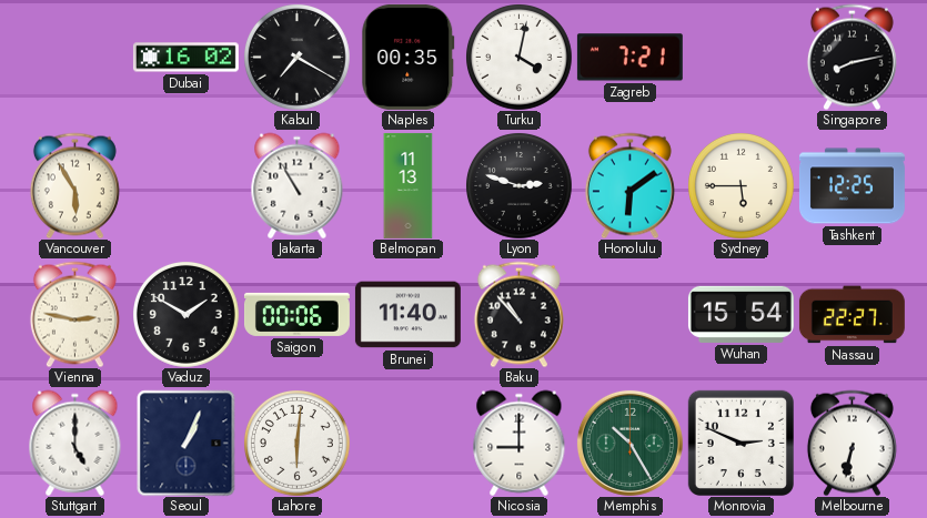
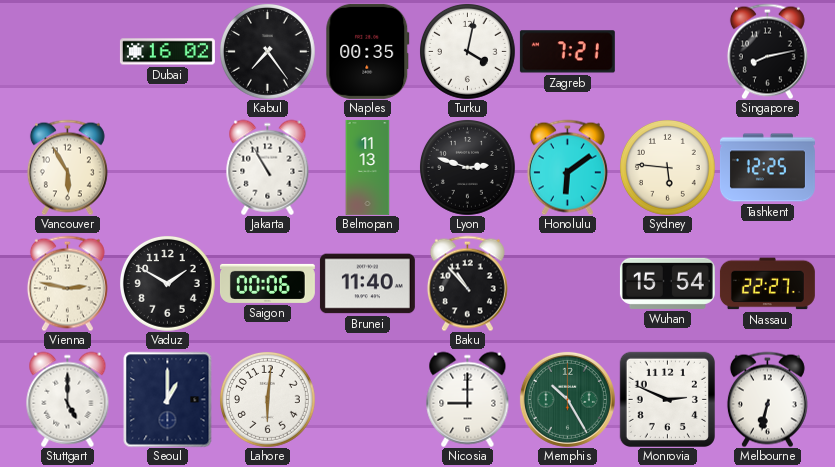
Kabul: 7:20 -> 7:24 (268, 52)
Sydney: 5:45 -> 5:46 (668, 168)
Seoul: 1:04 -> 1:00 (168, 399)
